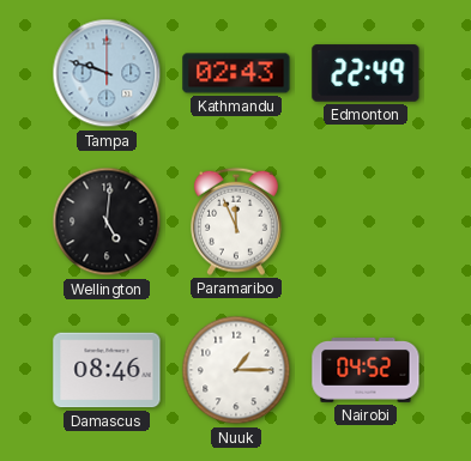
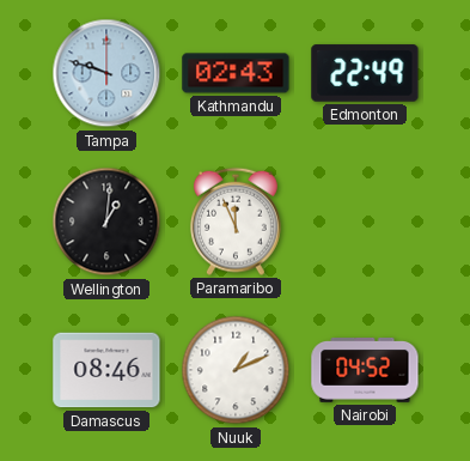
Wellington: 5:01 -> 1:01 (106, 222)
Nuuk: 1:15 -> 1:11 (236, 370)
